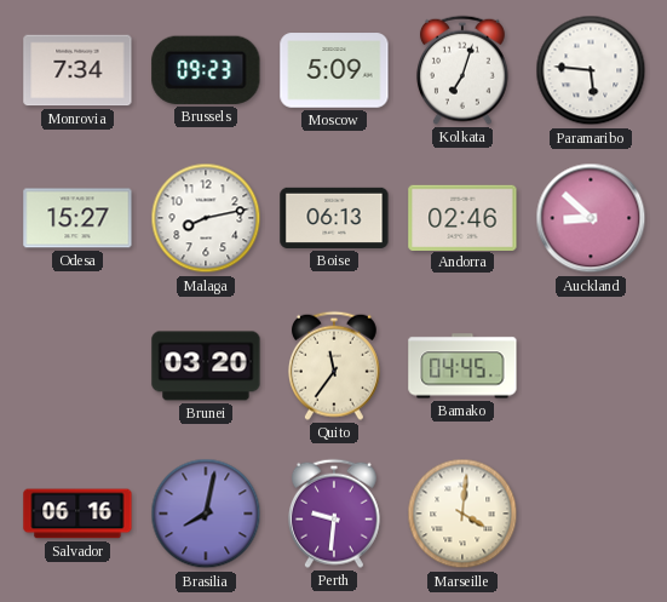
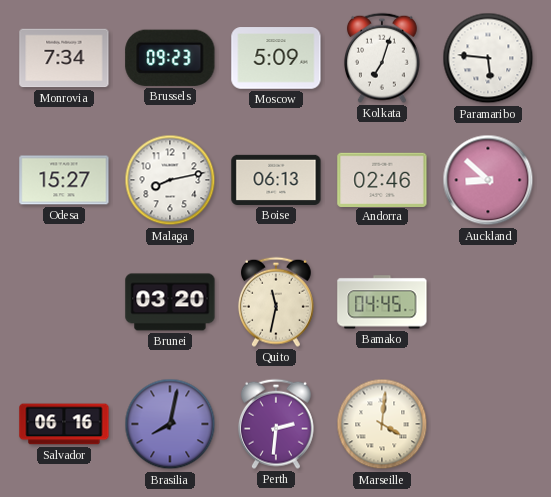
Quito: 11:36 -> 11:32 (276, 302)
Perth: 9:31 -> 2:31 (276, 424)
